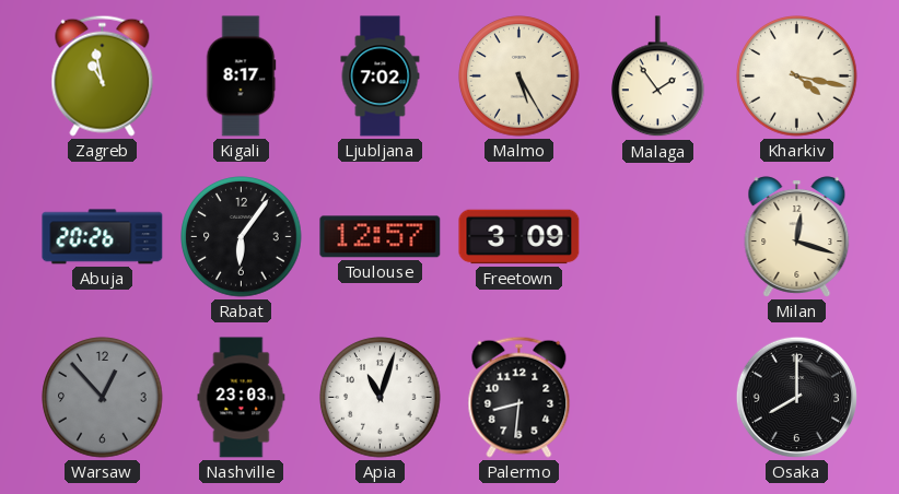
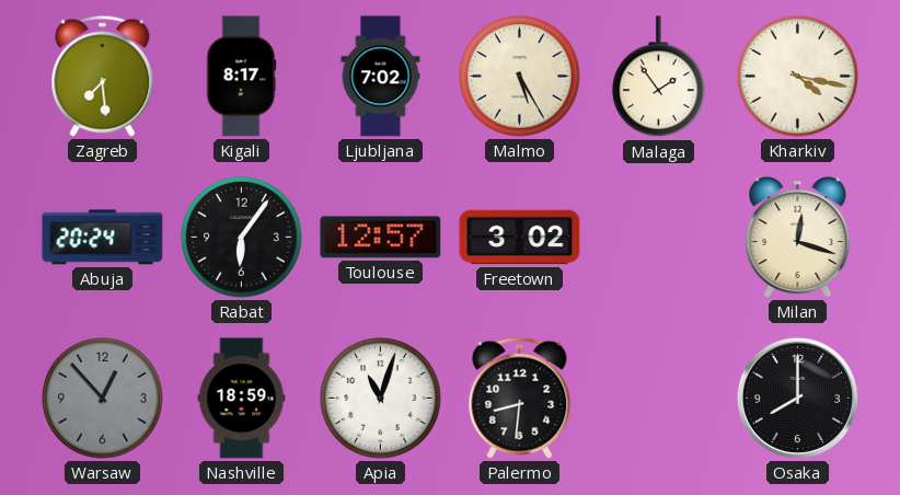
Zagreb: 10:58 -> 7:29 (103, 76)
Abuja: 20:26 -> 20:24 (103, 238)
Freetown: 3:09 -> 3:02 (520, 238)
Nashville: 23:03 -> 18:59 (242, 399)
